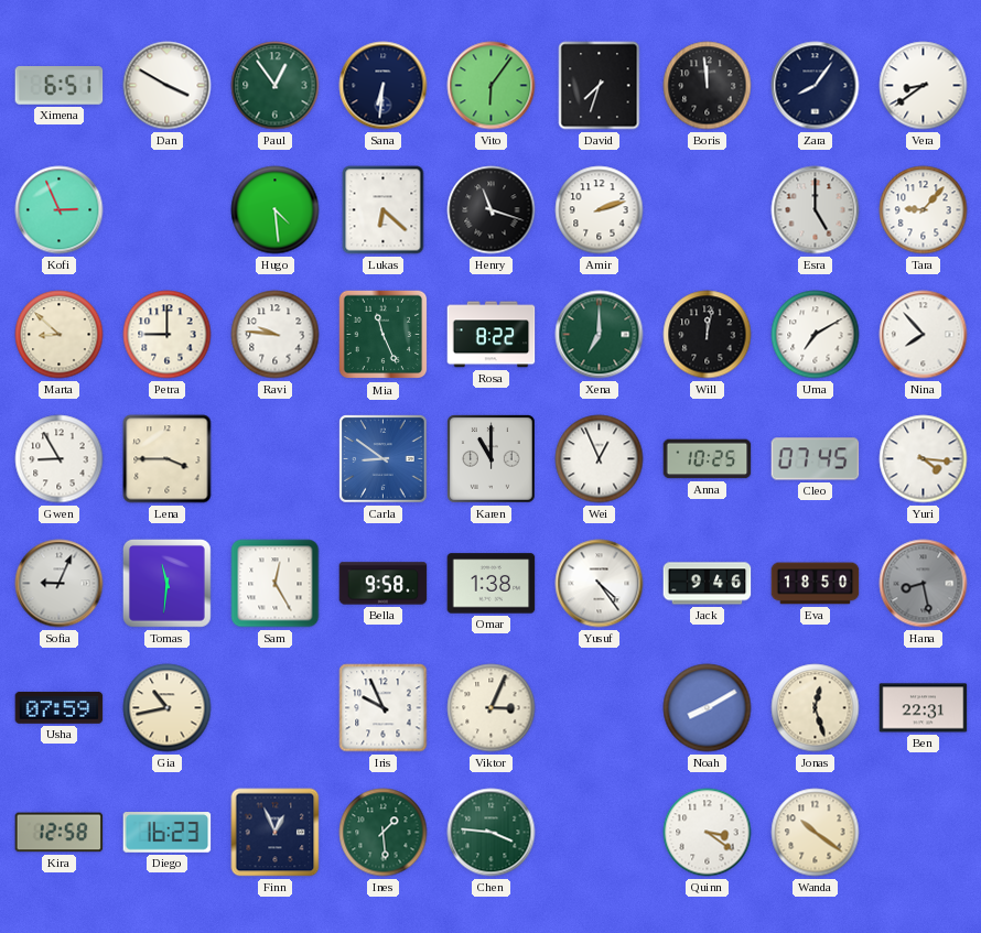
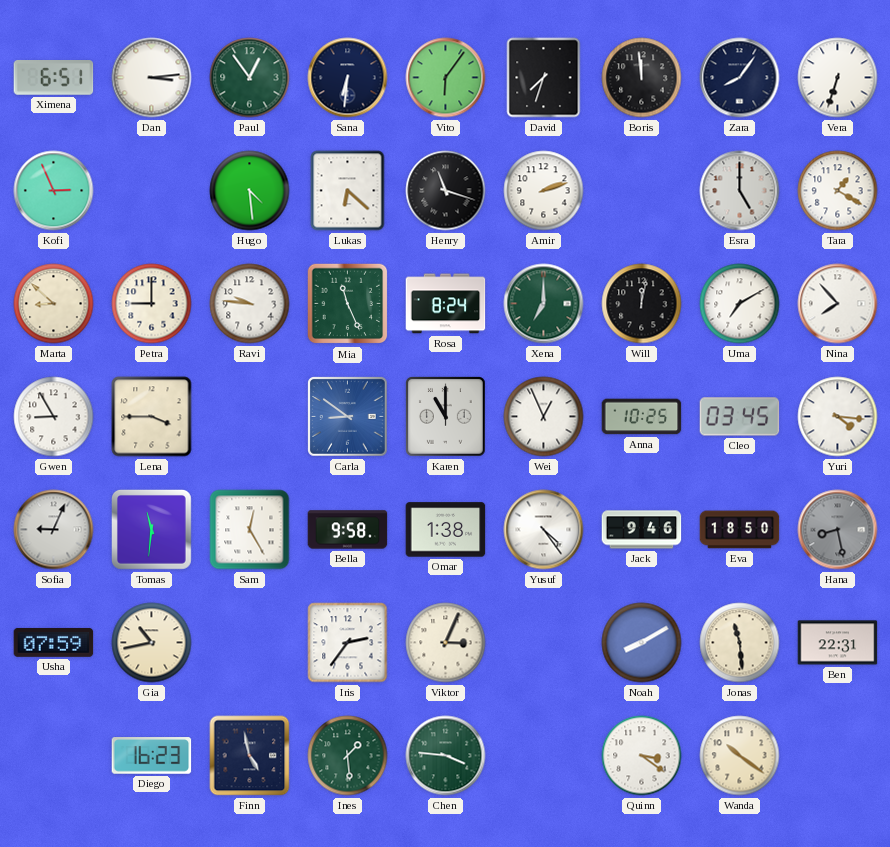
Dan: 3:50 -> 3:14 (152, 78)
Vera: 8:39 -> 6:33 (838, 78)
Tara: 9:07 -> 1:20 (838, 191)
Rosa: 8:22 -> 8:24 (446, 304)
Cleo: 07:45 -> 03:45 (740, 417)
Iris: 9:56 -> 2:36 (348, 643)
Jonas: 12:27 -> 11:29 (740, 643)
Kira: 12:58 -> none (60, 833)
Finn: 12:56 -> 4:58 (250, 756)
